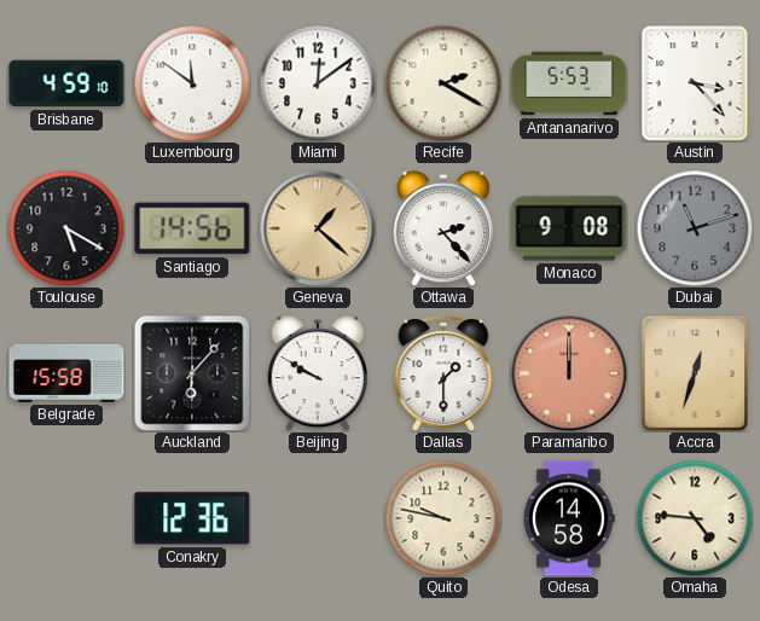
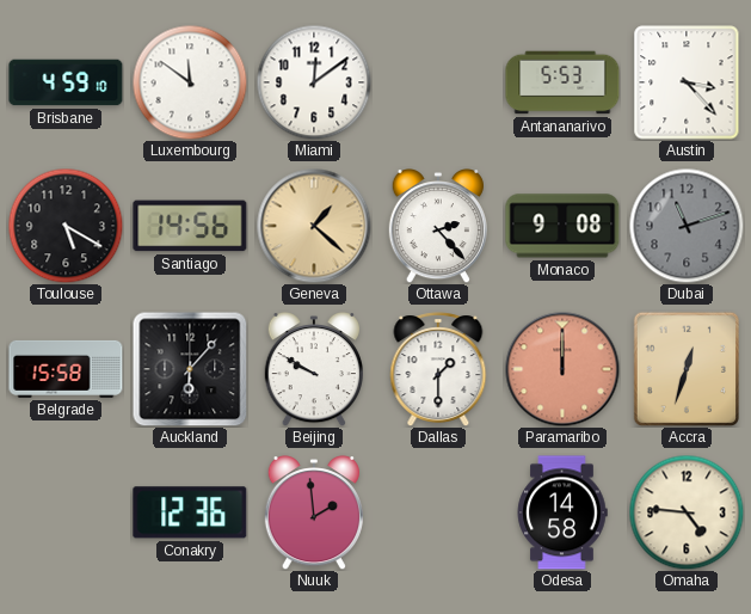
Recife: 2:20 -> none (443, 83)
Nuuk: none -> 1:59 (313, 514)
Quito: 9:47 -> none (443, 518)
